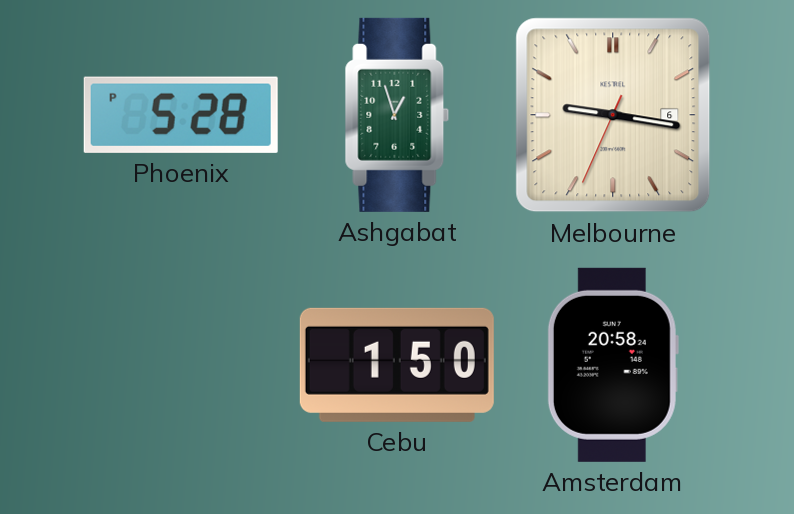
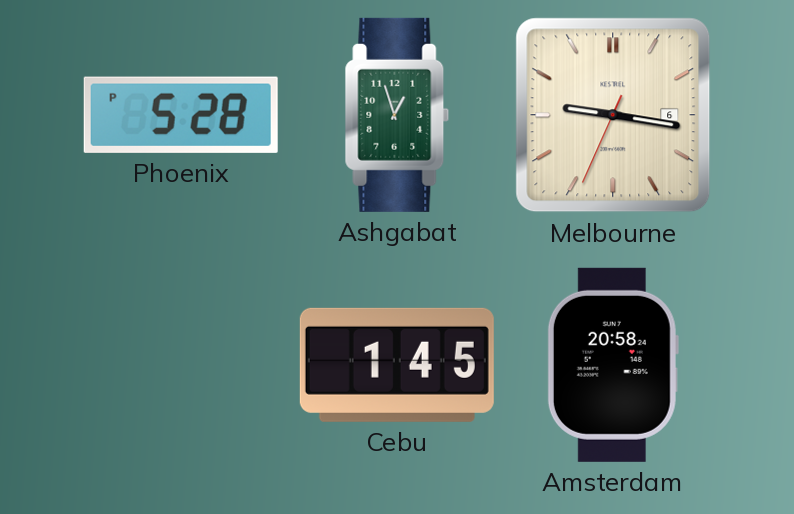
Cebu: 1:50 -> 1:45 (397, 365)
